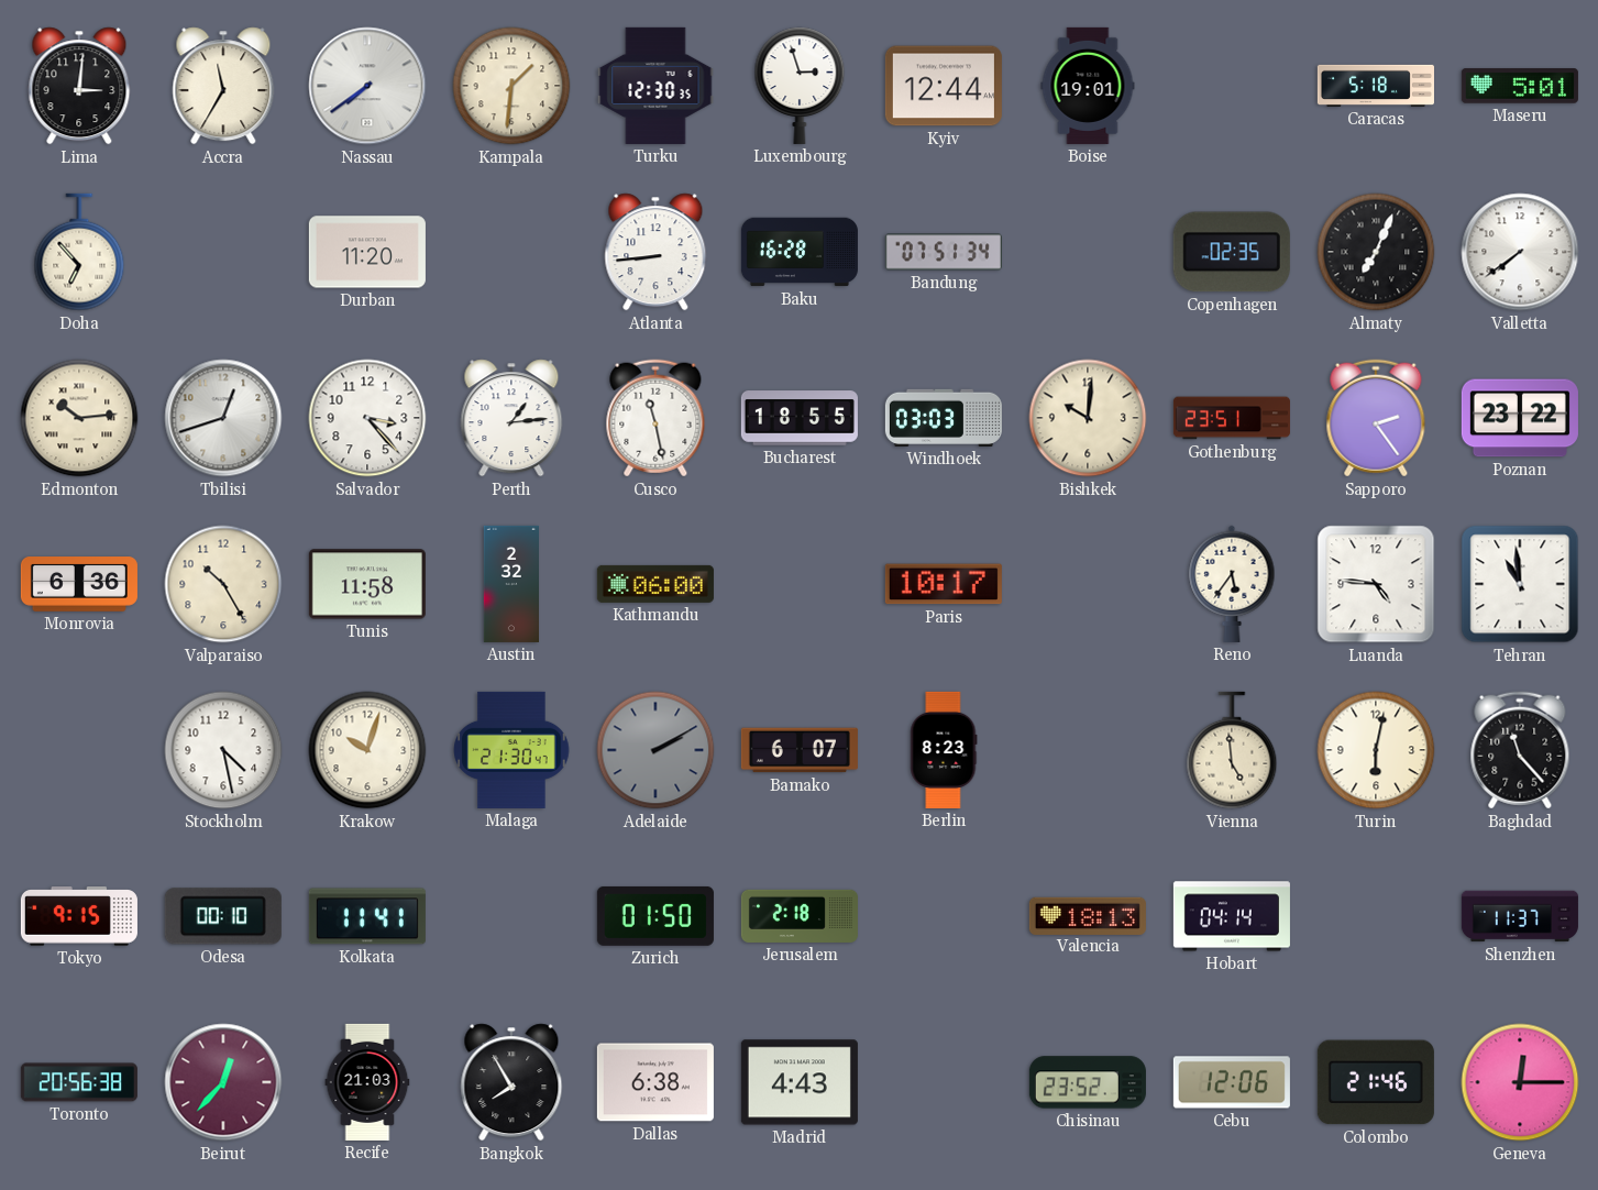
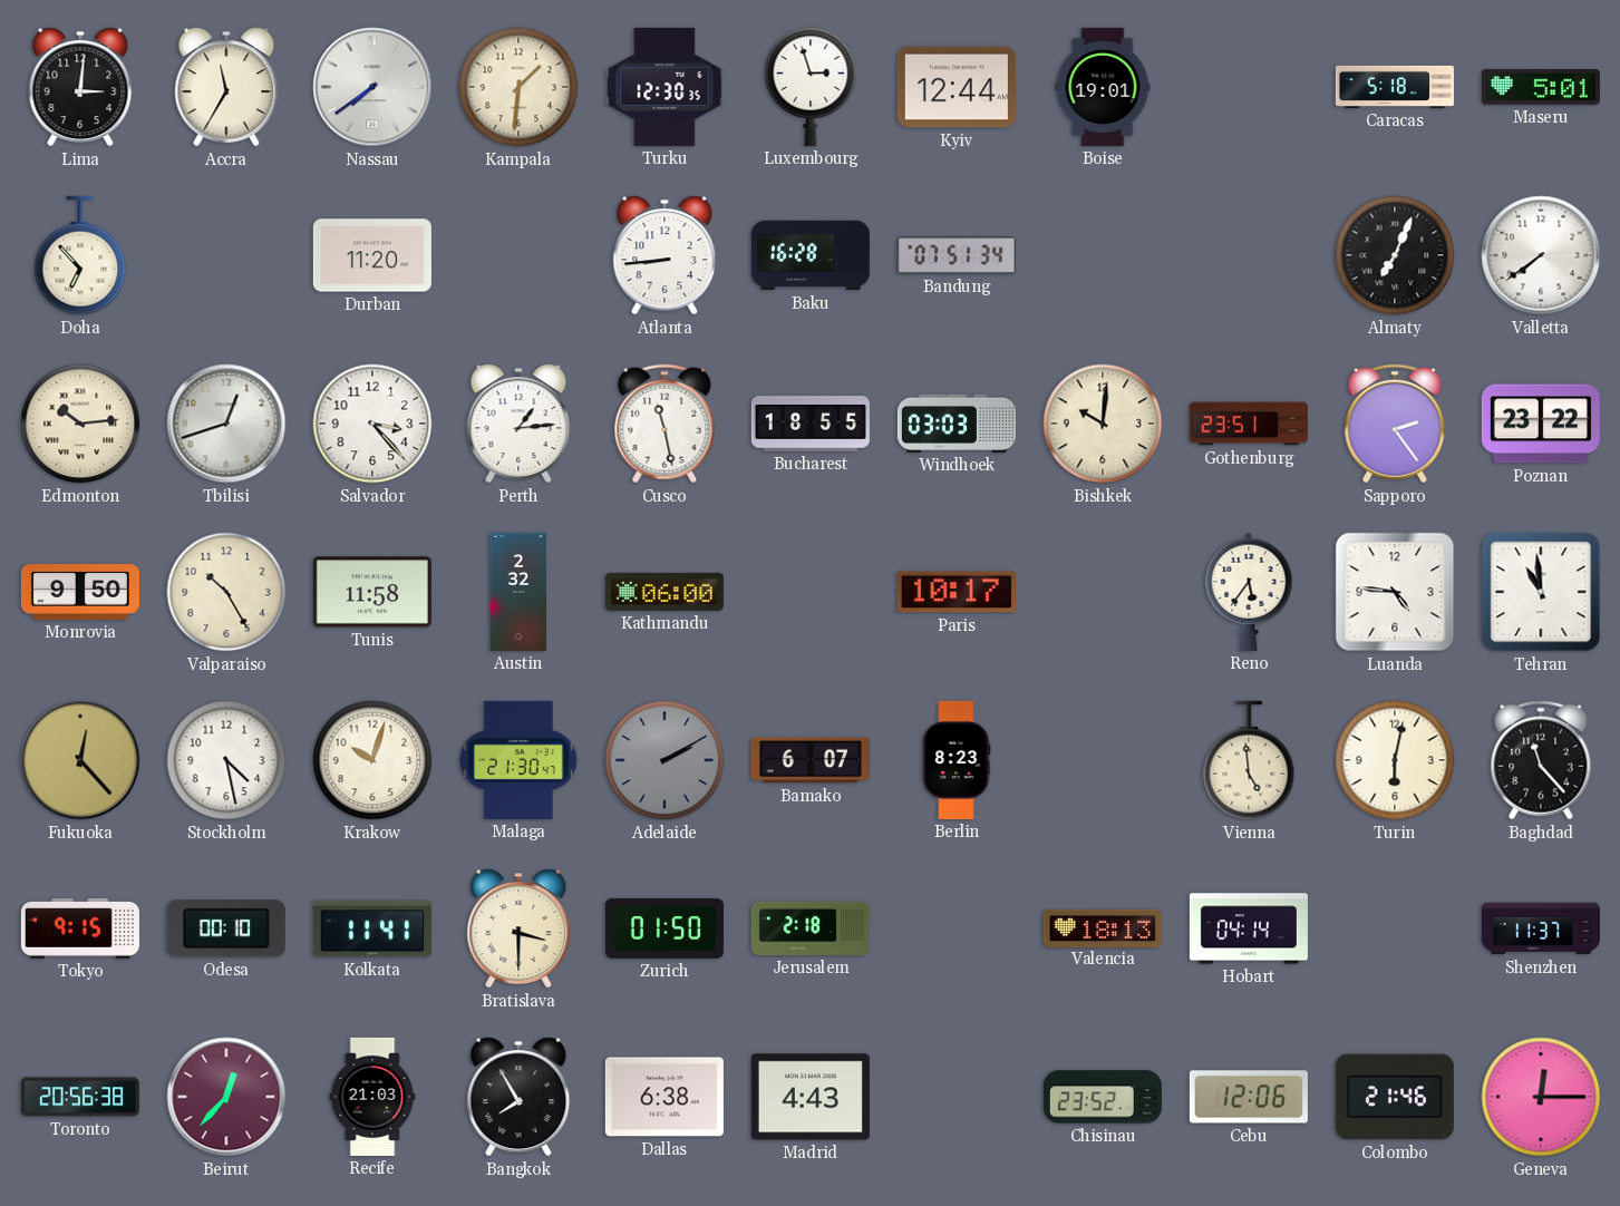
Copenhagen: 02:35 -> none (1232, 252)
Monrovia: 6:36 -> 9:50 (80, 593)
Fukuoka: none -> 12:23 (80, 760)
Bratislava: none -> 3:30 (518, 928)
